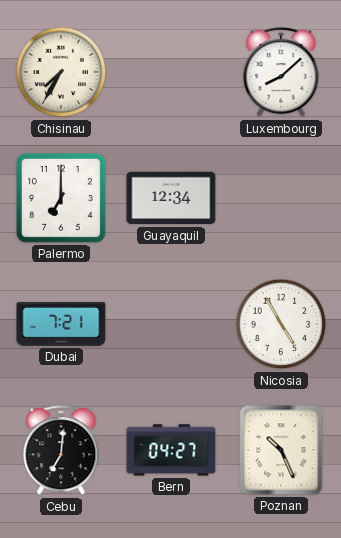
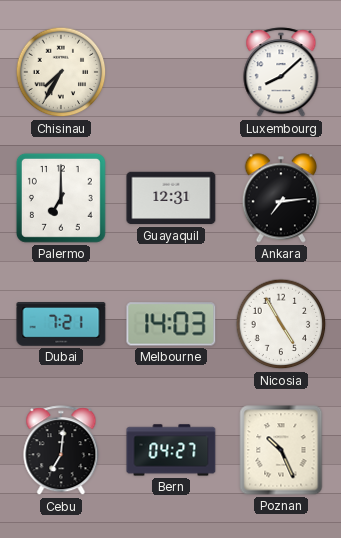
Guayaquil: 12:34 -> 12:31 (171, 198)
Ankara: none -> 7:14 (280, 198)
Melbourne: none -> 14:03 (171, 324)
